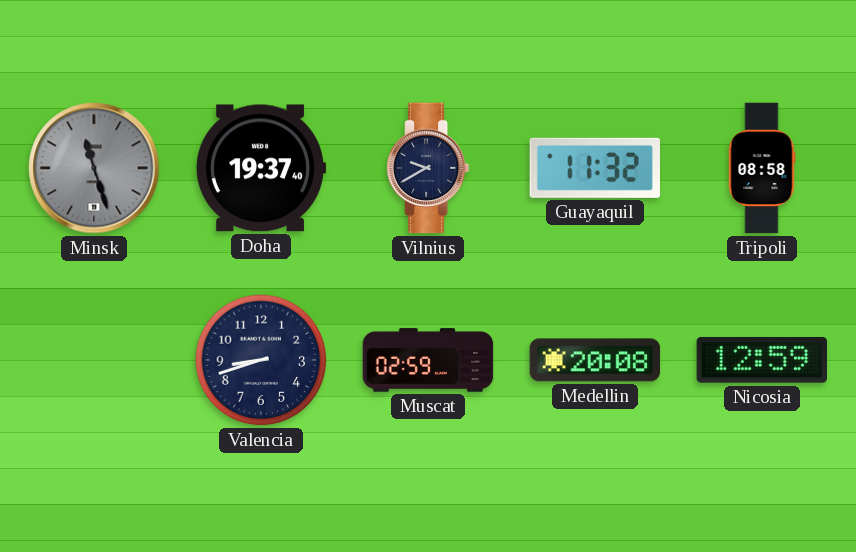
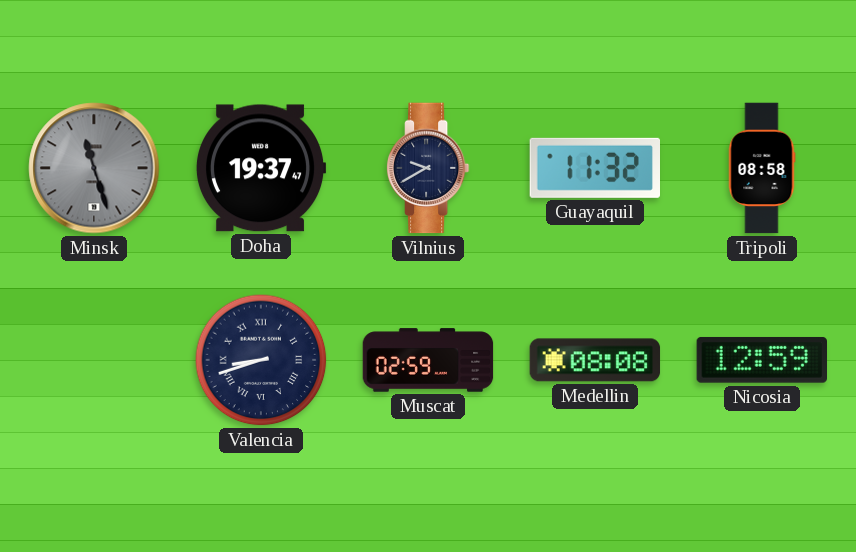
Doha: 19:37:40 -> 19:37:47 (261, 168)
Valencia numerals: Arabic -> Roman (261, 360)
Medellin: 20:08 -> 08:08 (595, 360)
